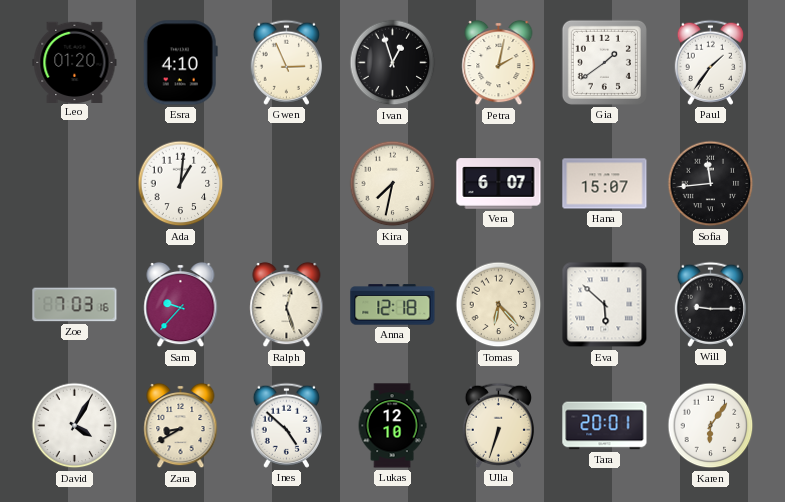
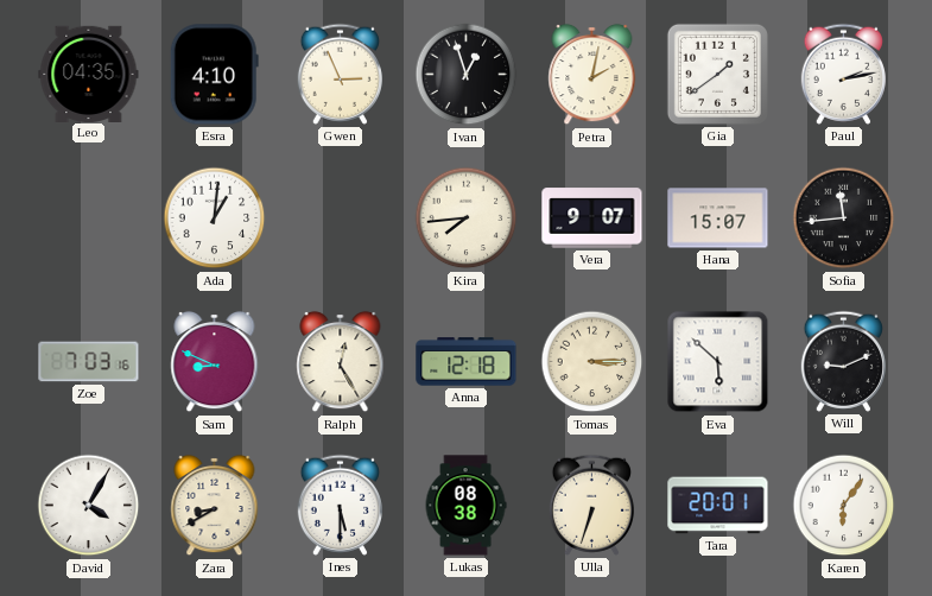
Leo: 01:20 -> 04:35 (89, 74)
Paul: 1:36 -> 2:13 (843, 74)
Kira: 7:32 -> 7:44 (467, 218)
Vera: 6:07 -> 9:07 (592, 218)
Sam: 9:37 -> 8:49 (215, 362)
Ralph: 12:27 -> 12:25 (341, 362)
Tomas: 6:23 -> 3:15 (592, 362)
Will: 9:15 -> 9:11 (843, 361)
Ines: 4:52 -> 5:30 (340, 505)
Lukas: 12:10 -> 08:38 (465, 506)
